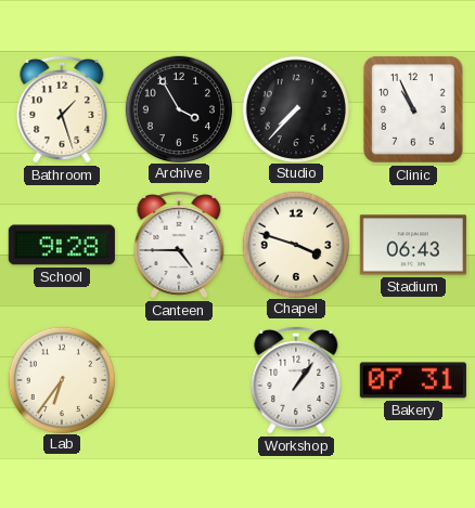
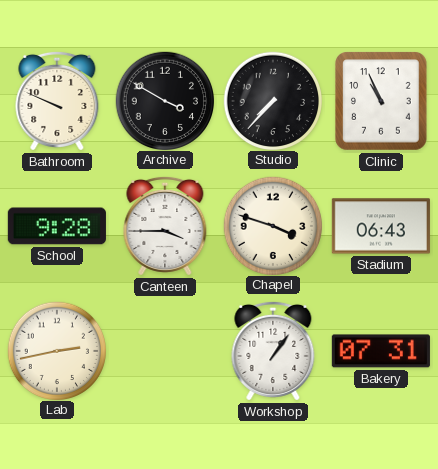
Bathroom: 1:27 -> 9:49 (57, 101)
Archive: 3:55 -> 3:50 (164, 100)
Canteen: 4:45 -> 3:45 (165, 226)
Lab: 6:36 -> 2:43 (56, 350)
